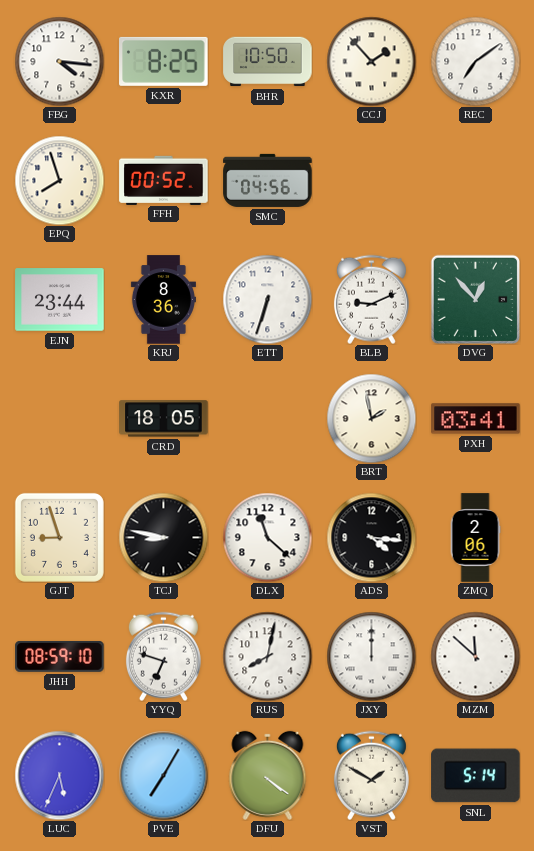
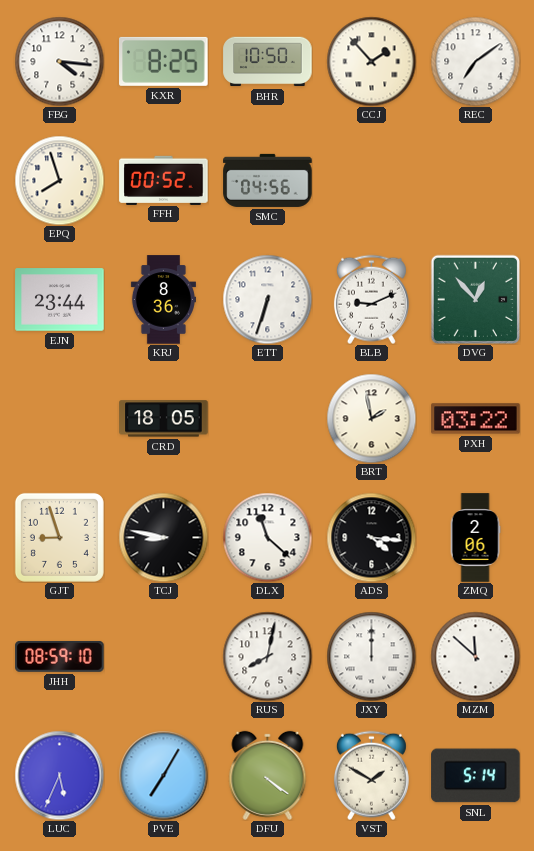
PXH: 03:41 -> 03:22 (476, 419)
YYQ: 6:48 -> none (163, 656)
